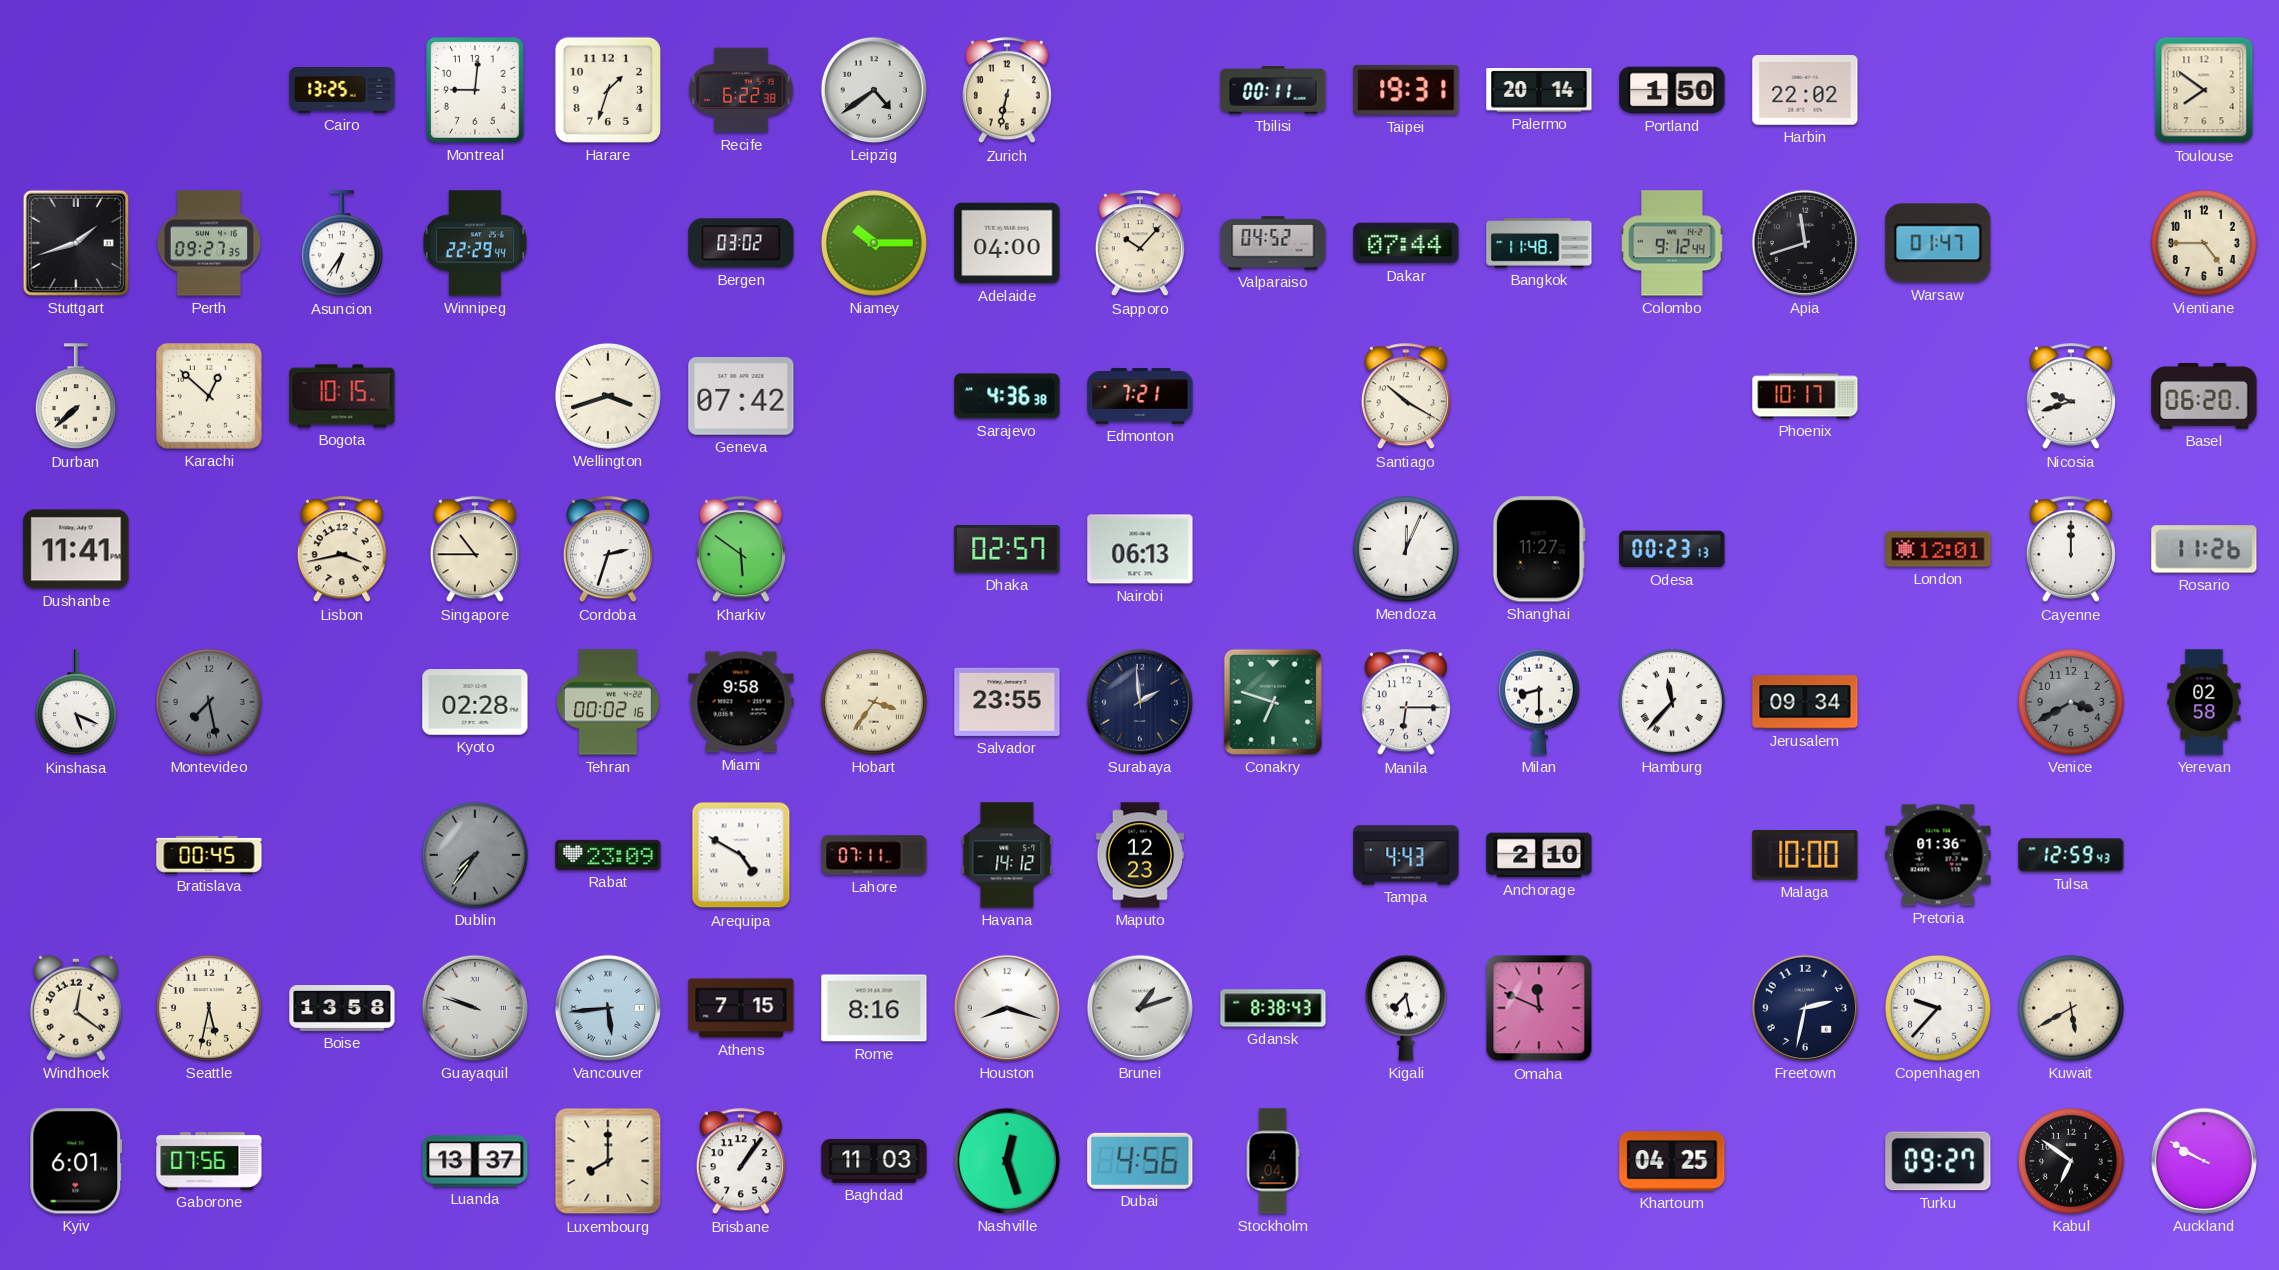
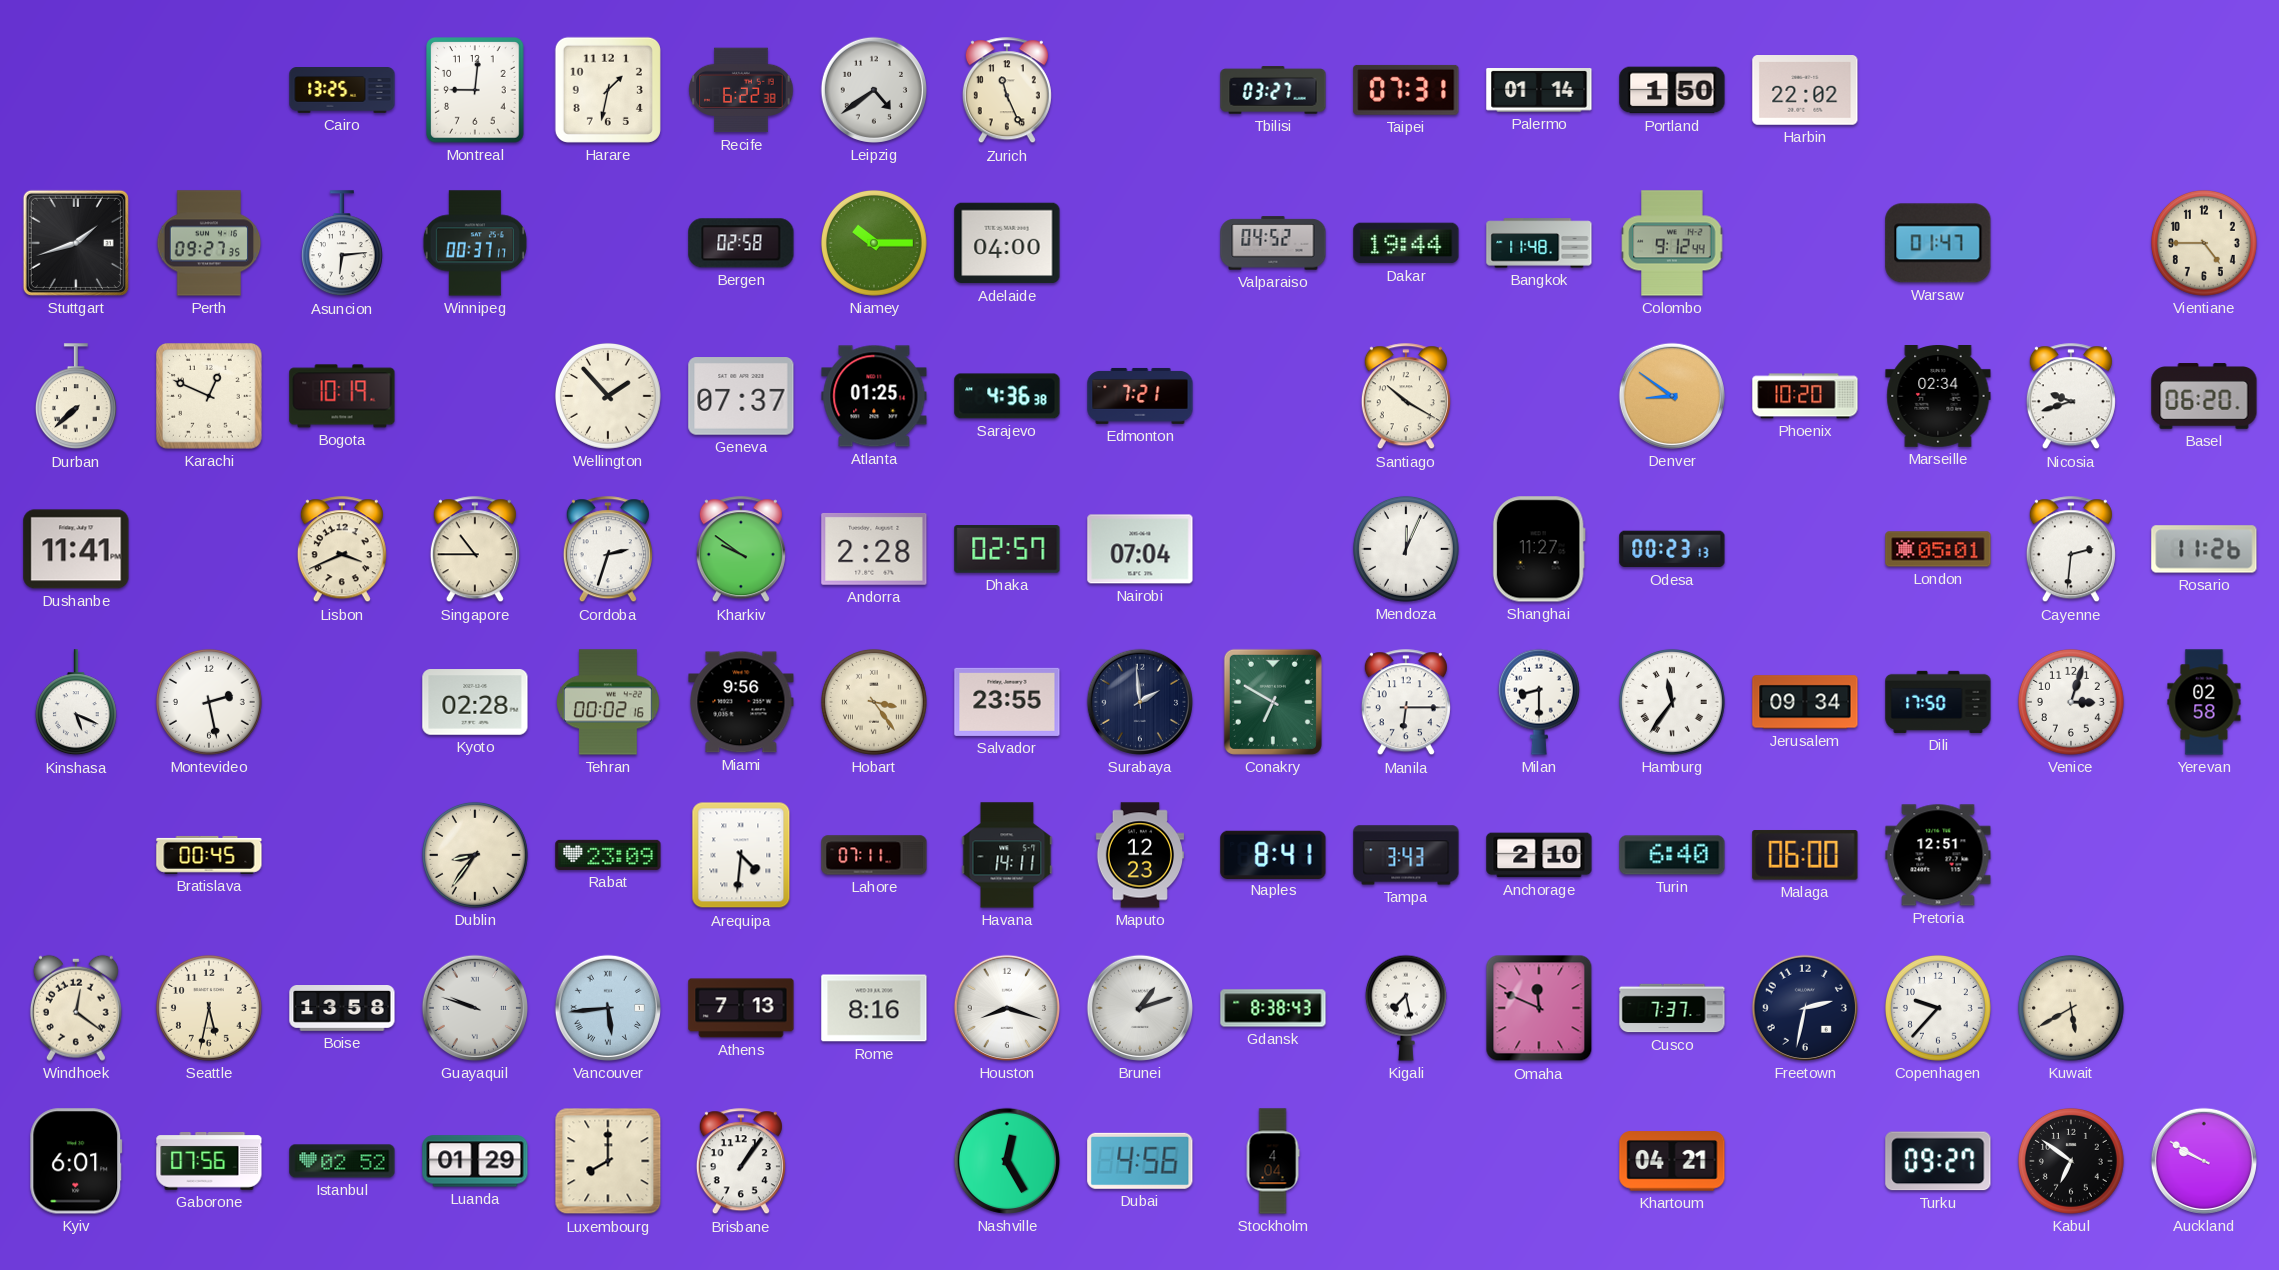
Harare: 1:33 -> 1:32 (608, 90)
Zurich: 6:32 -> 11:26 (1007, 91)
Tbilisi: 00:11 -> 03:27 (1273, 90)
Taipei: 19:31 -> 07:31 (1406, 90)
Palermo: 20:14 -> 01:14 (1539, 91)
Toulouse: 7:51 -> none (2204, 90)
Asuncion: 6:36 -> 6:14 (342, 244)
Winnipeg: 22:29 -> 00:37 (475, 243)
Bergen: 03:02 -> 02:58 (741, 243)
Sapporo: 10:07 -> none (1140, 244)
Dakar: 07:44 -> 19:44 (1406, 243)
Apia: 11:42 -> none (1805, 243)
Karachi: 12:52 -> 12:49 (210, 397)
Bogota: 10:15 -> 10:19 (342, 396)
Wellington: 3:42 -> 1:53 (608, 396)
Geneva: 07:42 -> 07:37 (741, 396)
Atlanta: none -> 01:25 (874, 396)
Denver: none -> 8:51 (1672, 396)
Phoenix: 10:17 -> 10:20 (1805, 396)
Marseille: none -> 02:34 (1938, 397)
Lisbon: 3:43 -> 3:41 (342, 550)
Kharkiv: 5:51 -> 9:51 (741, 550)
Andorra: none -> 2:28 (874, 549)
Nairobi: 06:13 -> 07:04 (1140, 549)
London: 12:01 -> 05:01 (1938, 549)
Cayenne: 12:00 -> 2:31 (2071, 550)
Montevideo: 7:28 -> 2:28 (209, 702)
Montevideo dial: grey -> white (209, 702)
Miami: 9:58 -> 9:56 (741, 702)
Hobart: 3:36 -> 3:24 (874, 702)
Conakry: 6:48 -> 6:50 (1273, 702)
Hamburg: 11:37 -> 11:36 (1672, 702)
Dili: none -> 17:50 (1938, 702)
Venice: 3:40 -> 3:03 (2071, 702)
Venice dial: grey -> white (2071, 702)
Dublin: 7:36 -> 8:36 (475, 855)
Dublin dial: grey -> cream (475, 855)
Arequipa: 4:50 -> 4:31 (741, 855)
Havana: 14:12 -> 14:11 (1007, 855)
Naples: none -> 8:41 (1273, 854)
Tampa: 4:43 -> 3:43 (1406, 855)
Turin: none -> 6:40 (1672, 855)
Malaga: 10:00 -> 06:00 (1805, 855)
Pretoria: 01:36 -> 12:51 (1938, 855)
Tulsa: 12:59 -> none (2071, 855)
Athens: 7:15 -> 7:13 (741, 1008)
Cusco: none -> 7:37 (1672, 1008)
Istanbul: none -> 02:52 (342, 1161)
Luanda: 13:37 -> 01:29 (475, 1161)
Baghdad: 11:03 -> none (874, 1161)
Nashville: 12:27 -> 12:25 (1007, 1161)
Khartoum: 04:25 -> 04:21 (1672, 1161)
